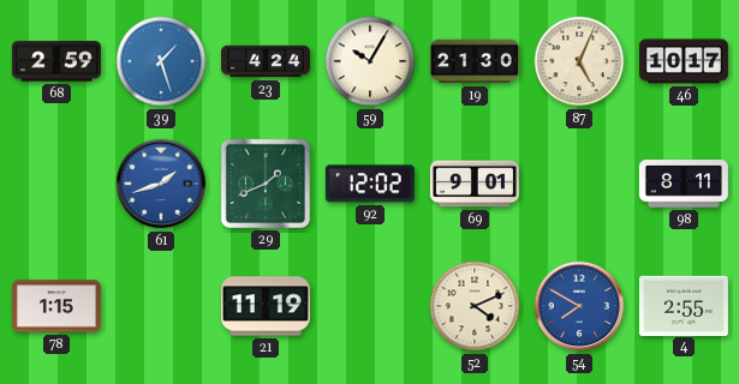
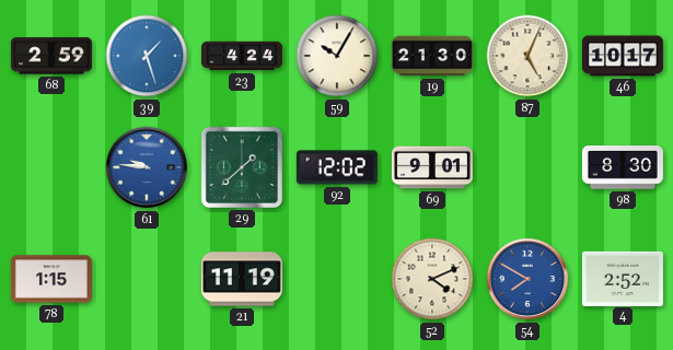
61: 1:42 -> 9:46 (147, 167)
29: 1:41 -> 1:38 (242, 167)
98: 8:11 -> 8:30 (623, 167)
4: 2:55 -> 2:52 (623, 278)
